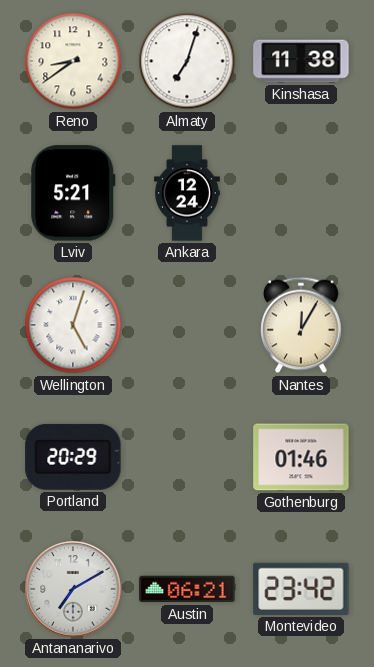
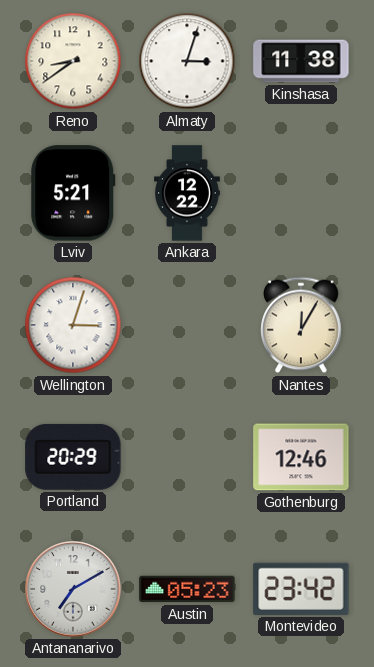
Almaty: 7:03 -> 3:03 (187, 61)
Ankara: 12:24 -> 12:22 (188, 193)
Wellington: 5:03 -> 3:03 (73, 325)
Gothenburg: 01:46 -> 12:46 (301, 457)
Austin: 06:21 -> 05:23 (187, 589)
